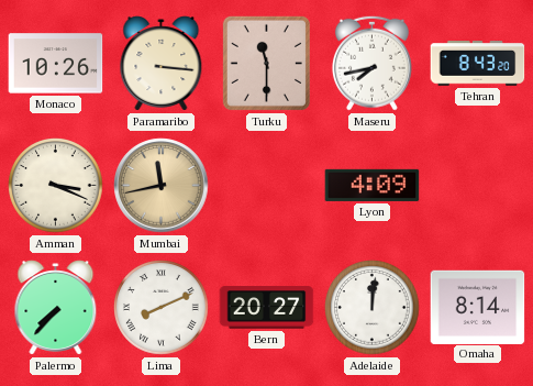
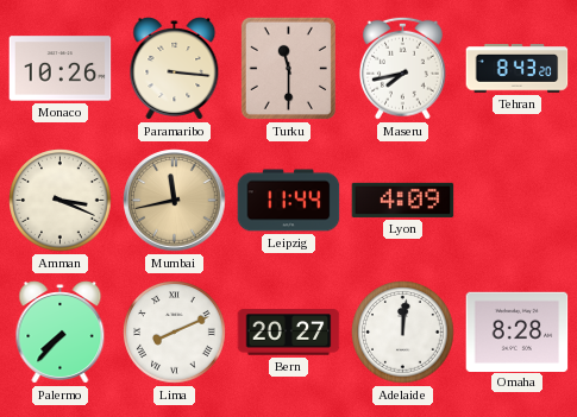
Leipzig: none -> 11:44 (289, 201)
Omaha: 8:14 -> 8:28 (518, 331)
